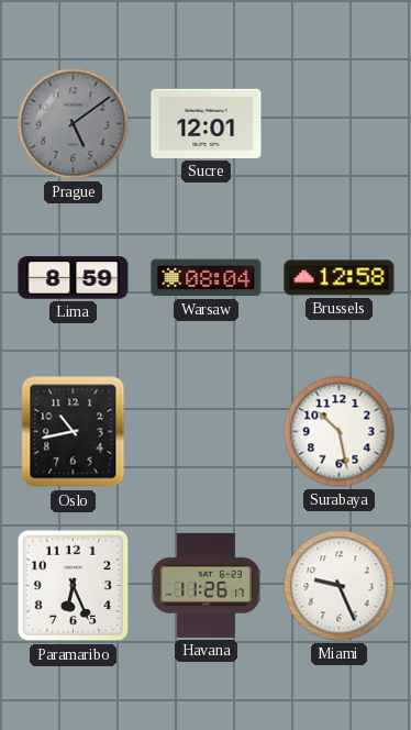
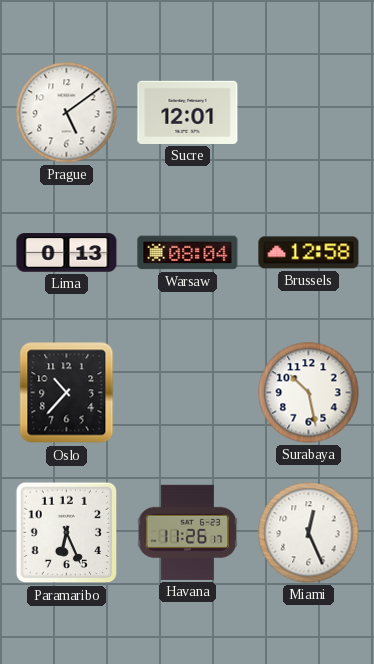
Prague dial: grey -> white (67, 113)
Lima: 8:59 -> 0:13 (67, 253)
Oslo: 10:43 -> 10:37 (67, 393)
Miami: 9:26 -> 12:26 (309, 533)
